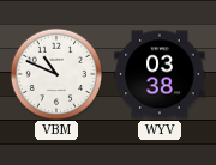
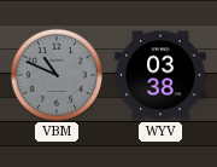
VBM dial: white -> grey (57, 75)
